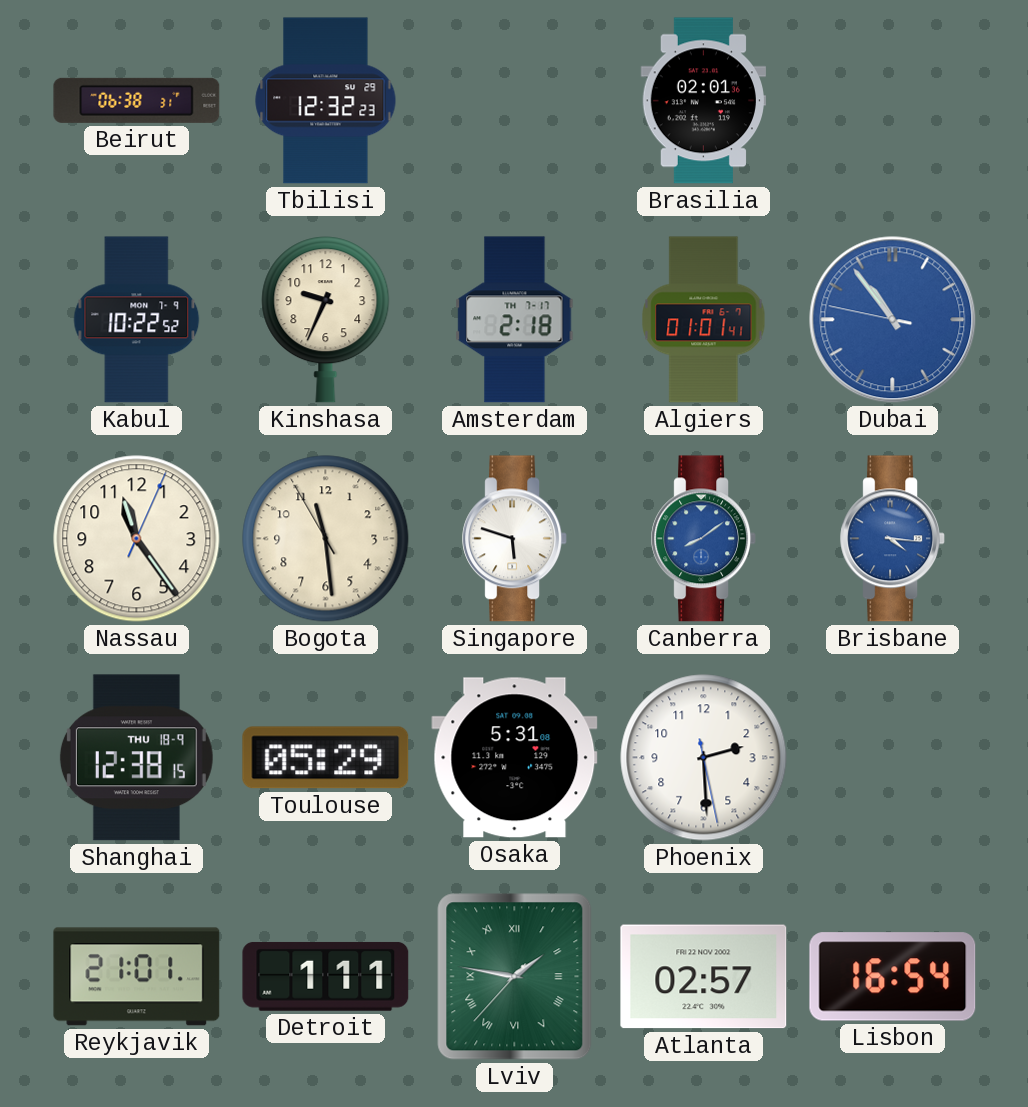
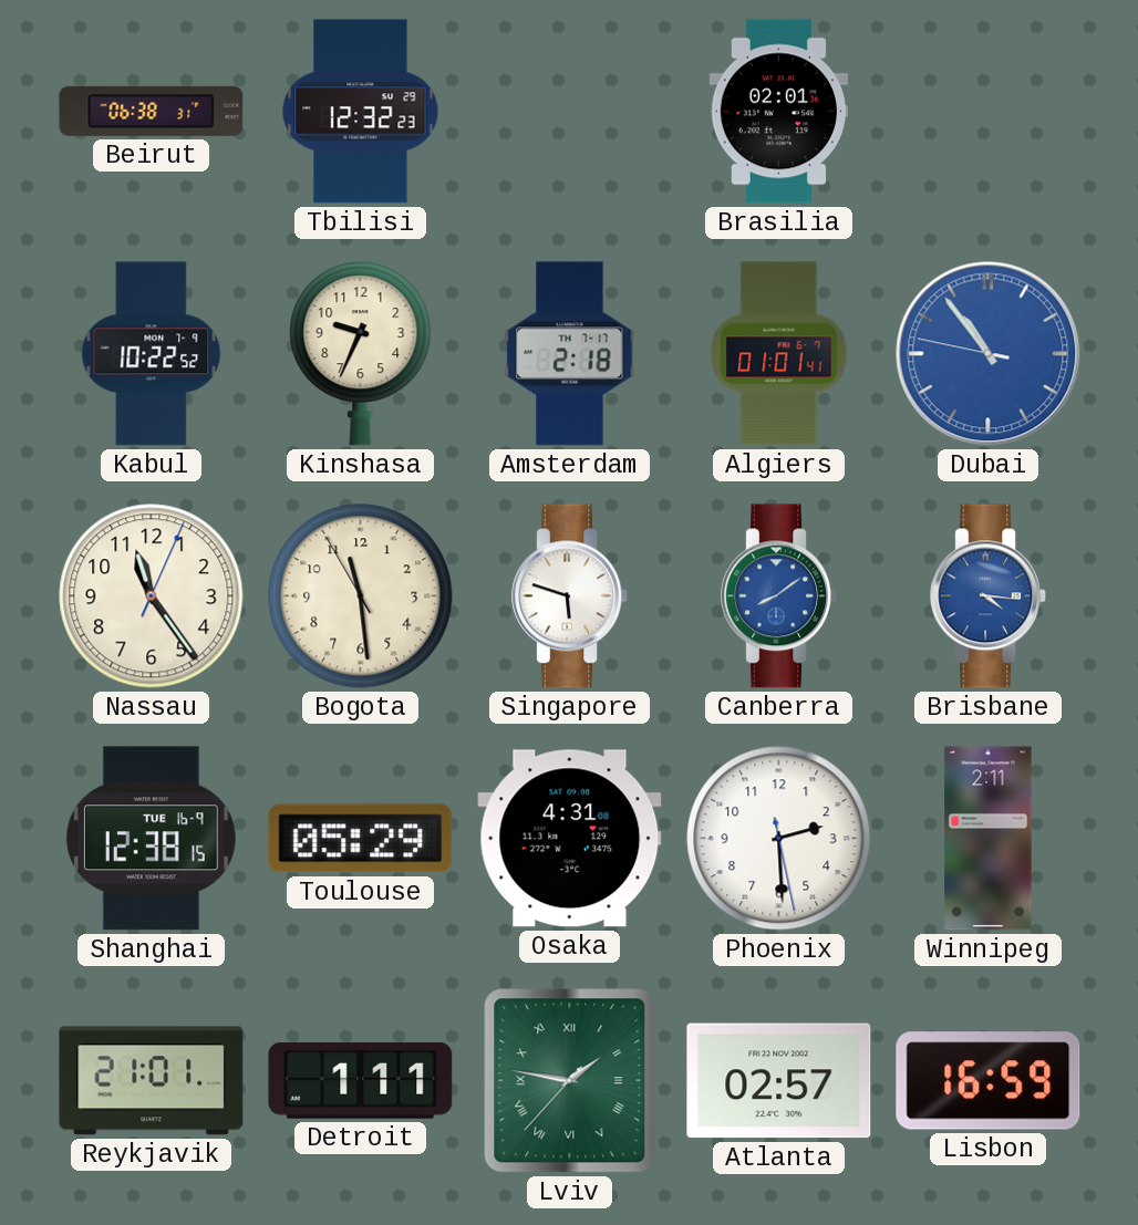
Shanghai date: THU 18-9 -> TUE 16-9 (151, 839)
Osaka: 5:31 -> 4:31 (570, 839)
Winnipeg: none -> 2:11 (989, 839)
Lisbon: 16:54 -> 16:59 (989, 1081)
